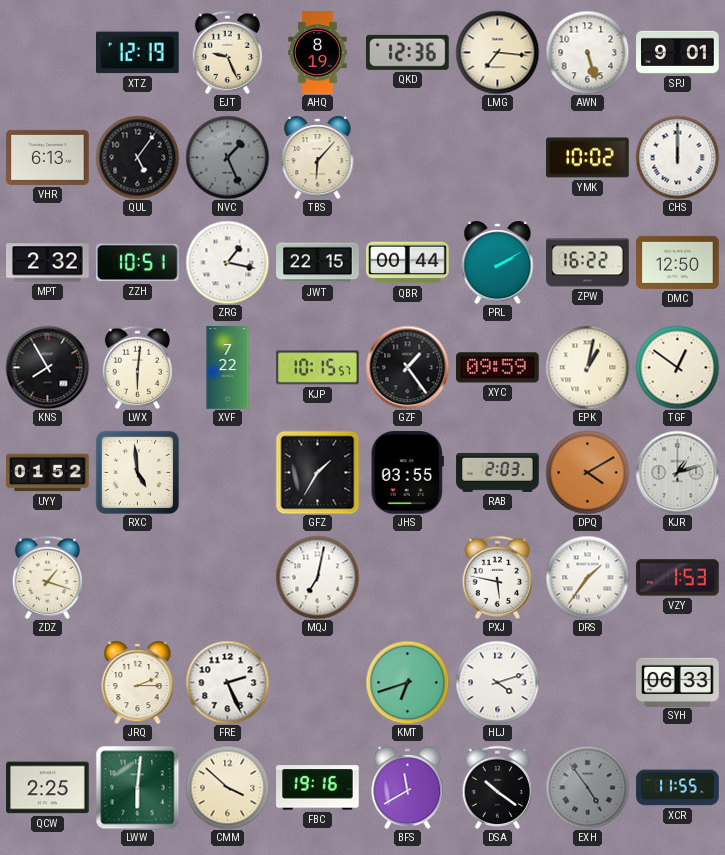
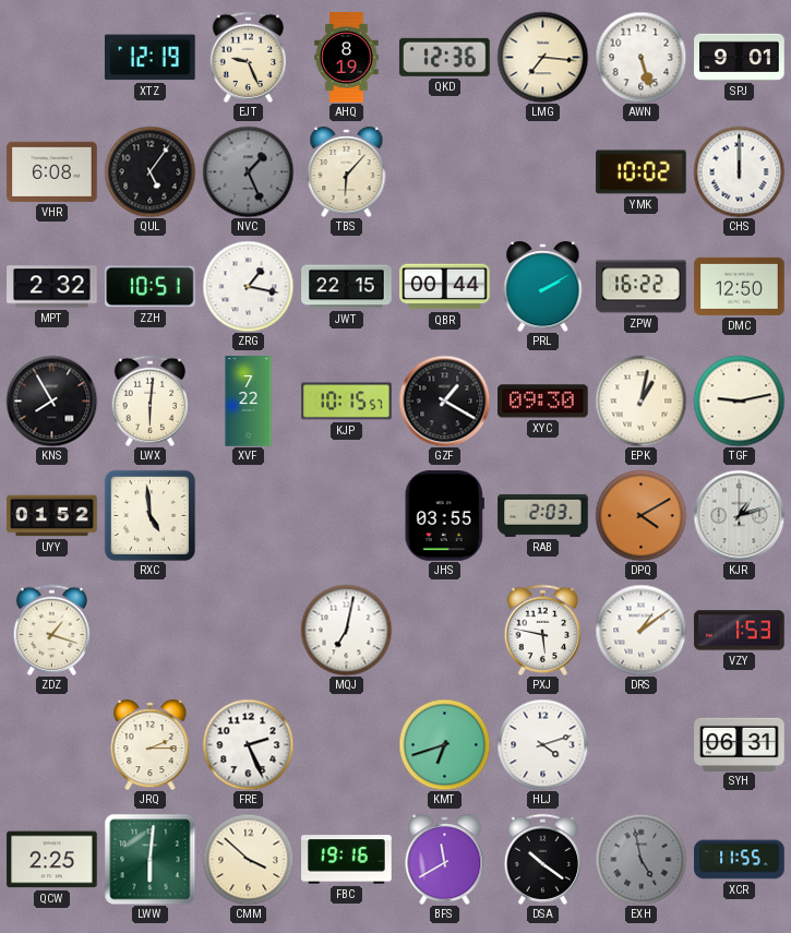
VHR: 6:13 -> 6:08 (52, 171)
GZF: 1:24 -> 1:20 (444, 400)
XYC: 09:59 -> 09:30 (543, 402)
TGF: 12:51 -> 9:13 (739, 400)
GFZ: 1:35 -> none (317, 472)
DRS: 1:36 -> 1:09 (640, 630)
SYH: 06:33 -> 06:31 (740, 744)
EXH: 4:54 -> 4:58 (640, 859)
